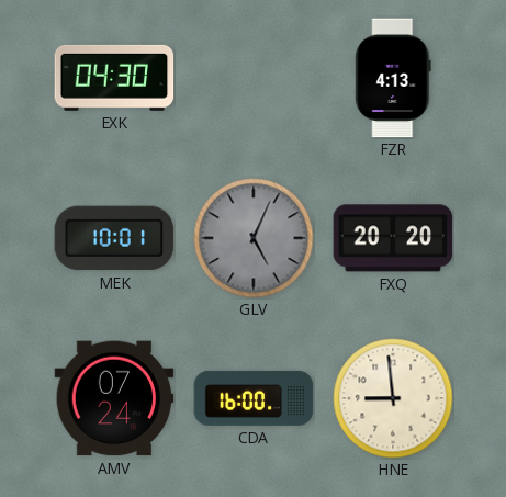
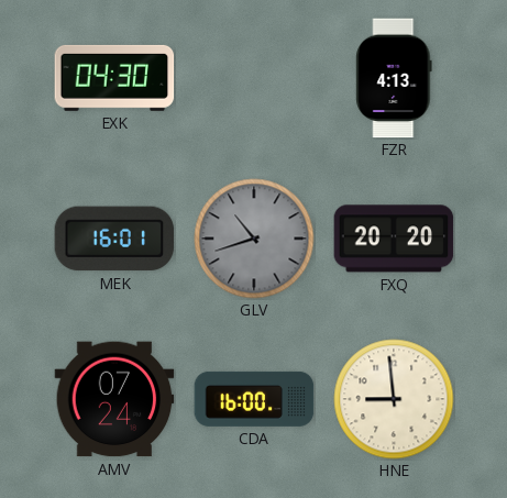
MEK: 10:01 -> 16:01 (114, 239)
GLV: 5:04 -> 10:42 (254, 239)
